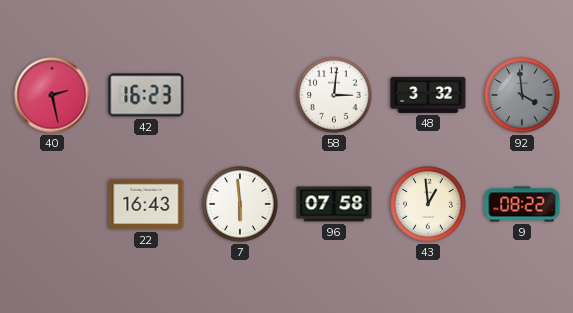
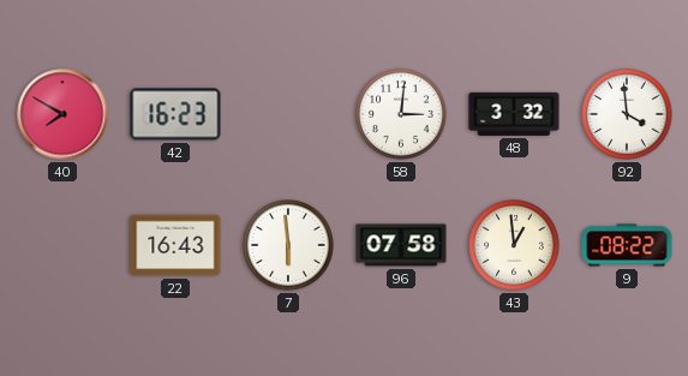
40: 2:28 -> 7:50 (62, 114)
92 dial: grey -> white (627, 114)
